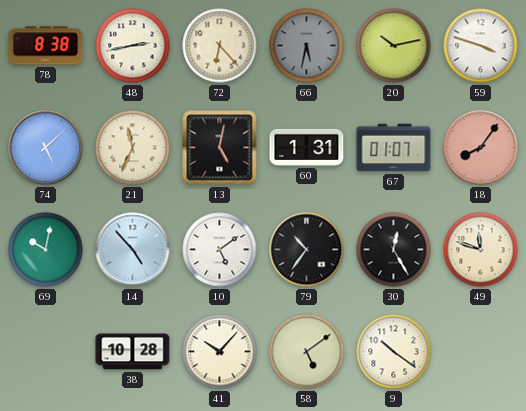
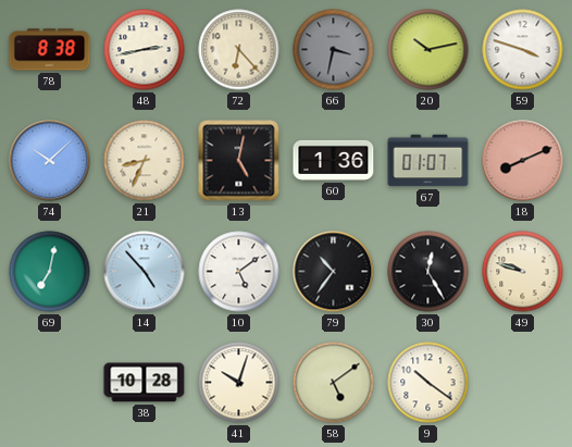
66: 5:32 -> 3:32 (334, 50)
74: 5:08 -> 10:08 (50, 161)
21: 11:34 -> 8:34 (145, 161)
60: 1:31 -> 1:36 (334, 160)
18: 8:06 -> 8:11 (523, 161)
69: 10:02 -> 7:02 (50, 272)
49: 11:48 -> 9:48 (523, 272)
41: 10:07 -> 10:03 (239, 383)
